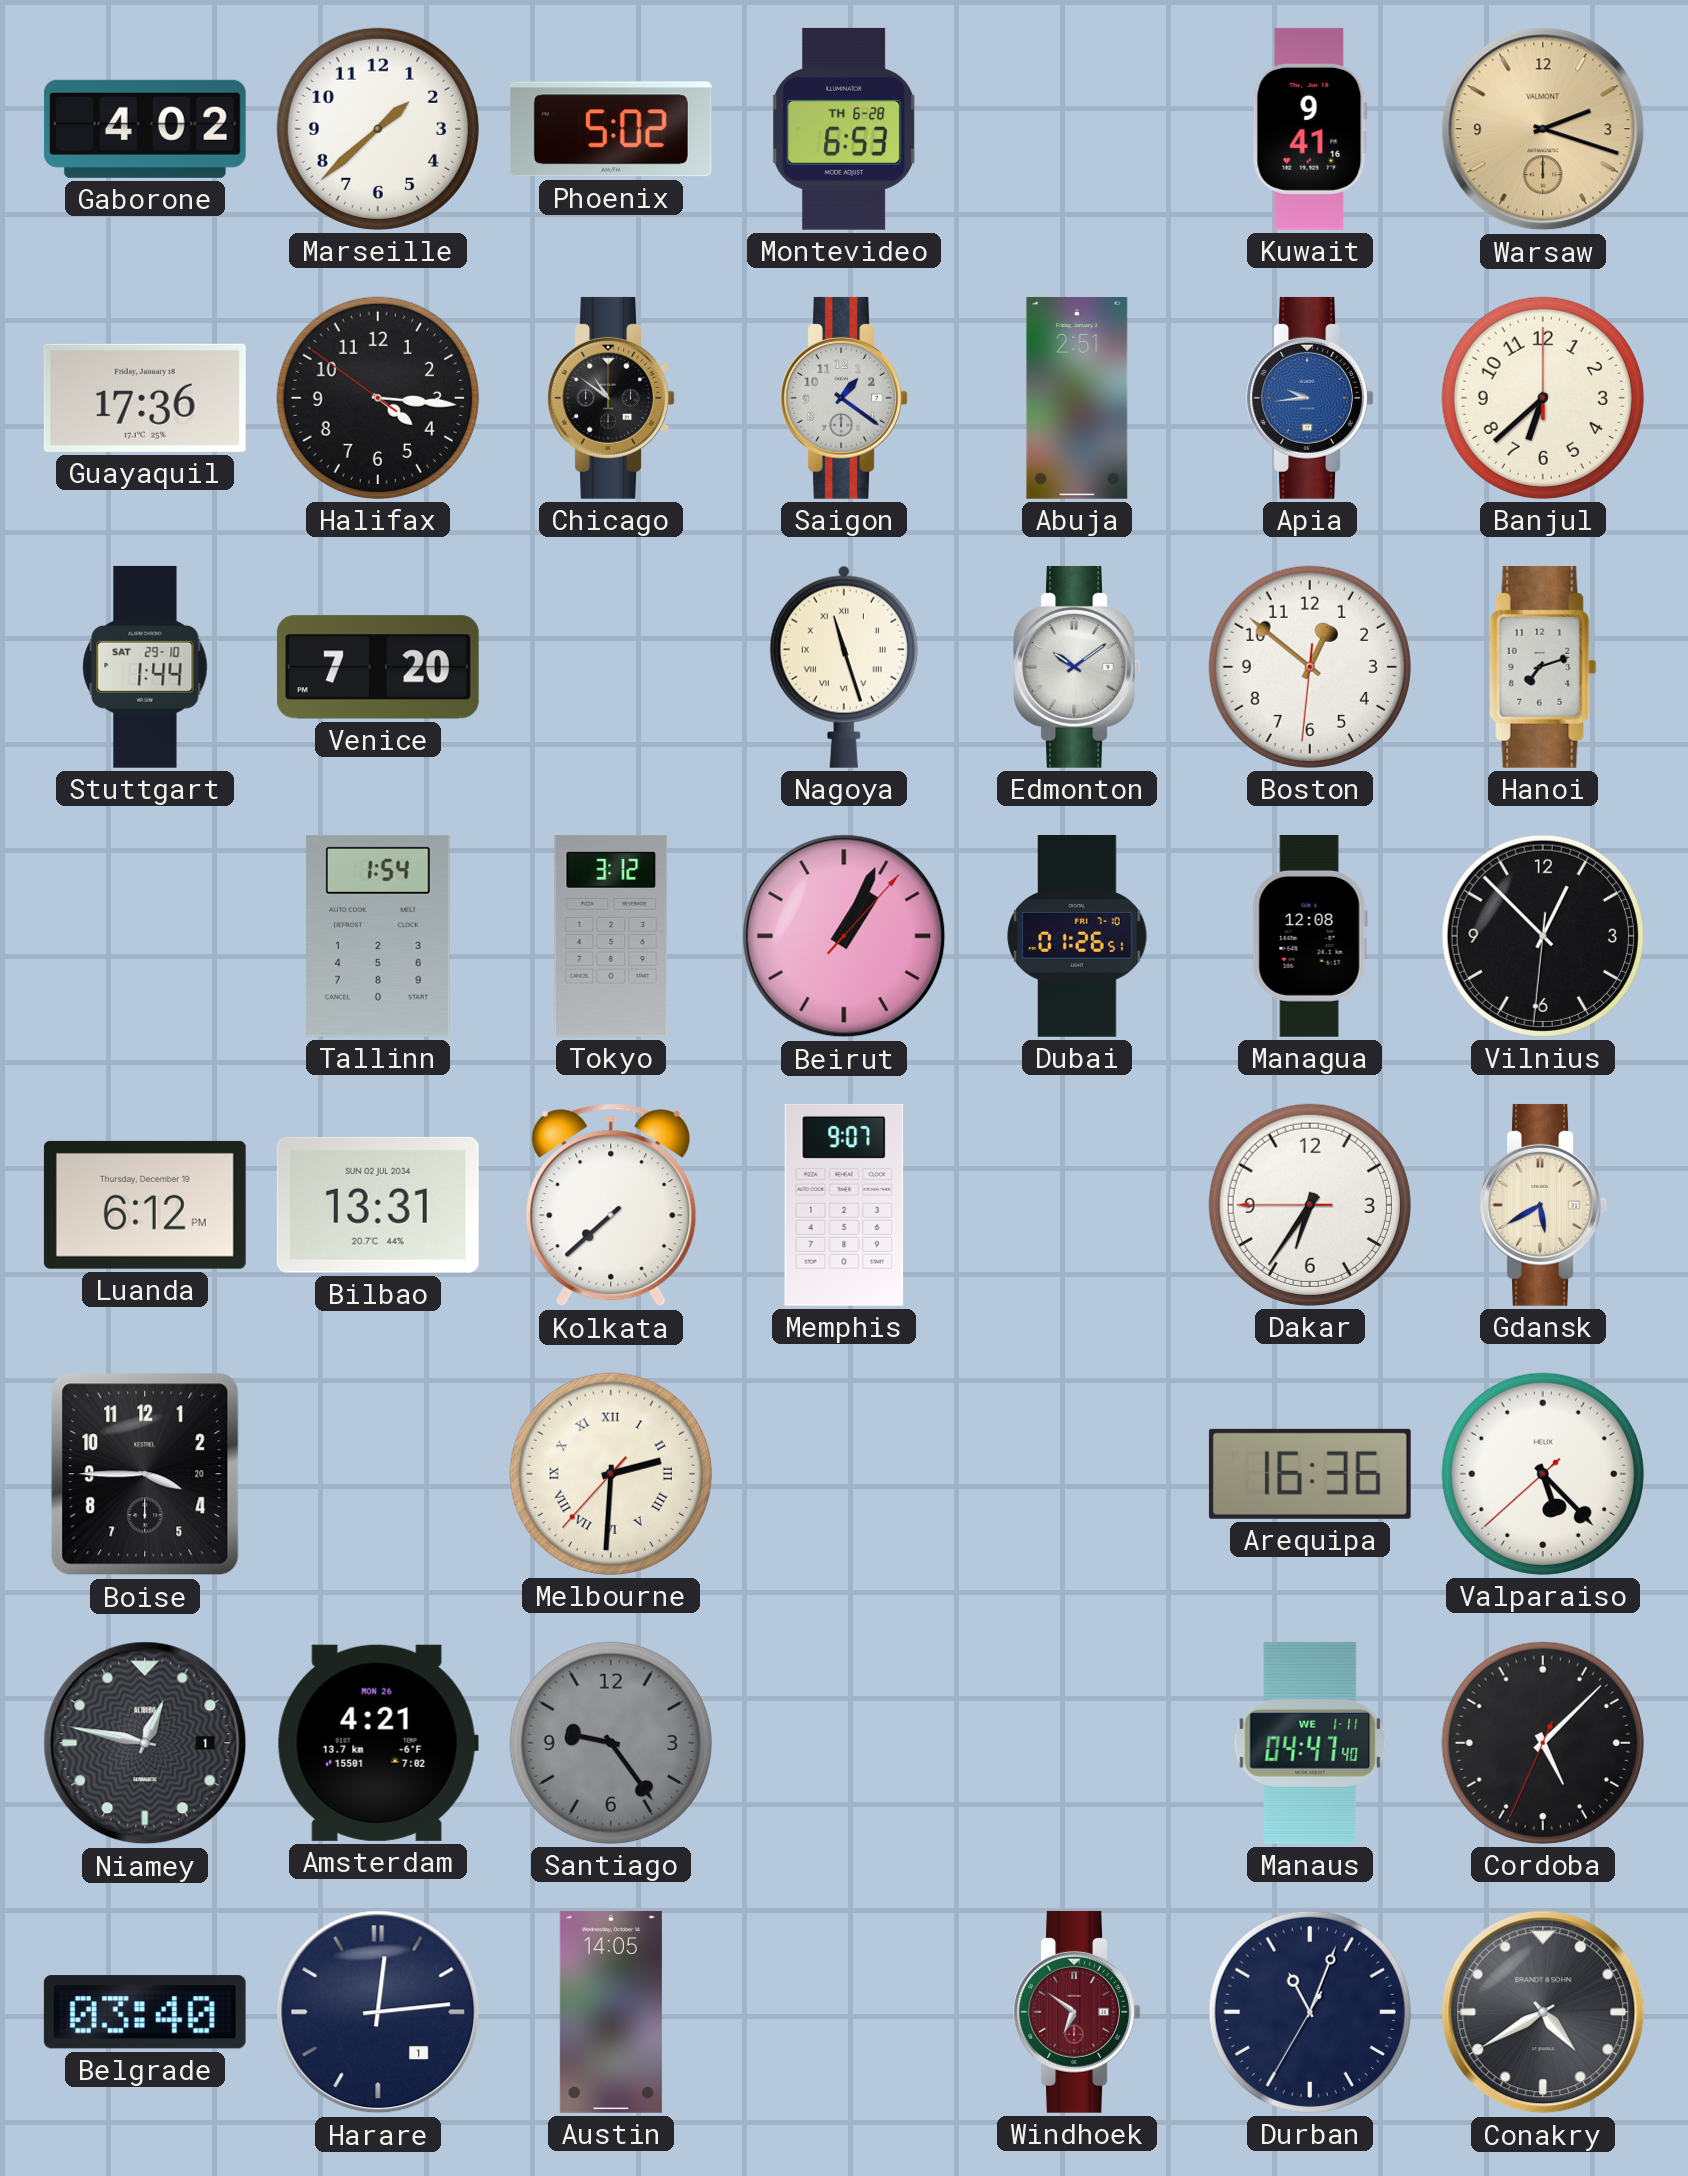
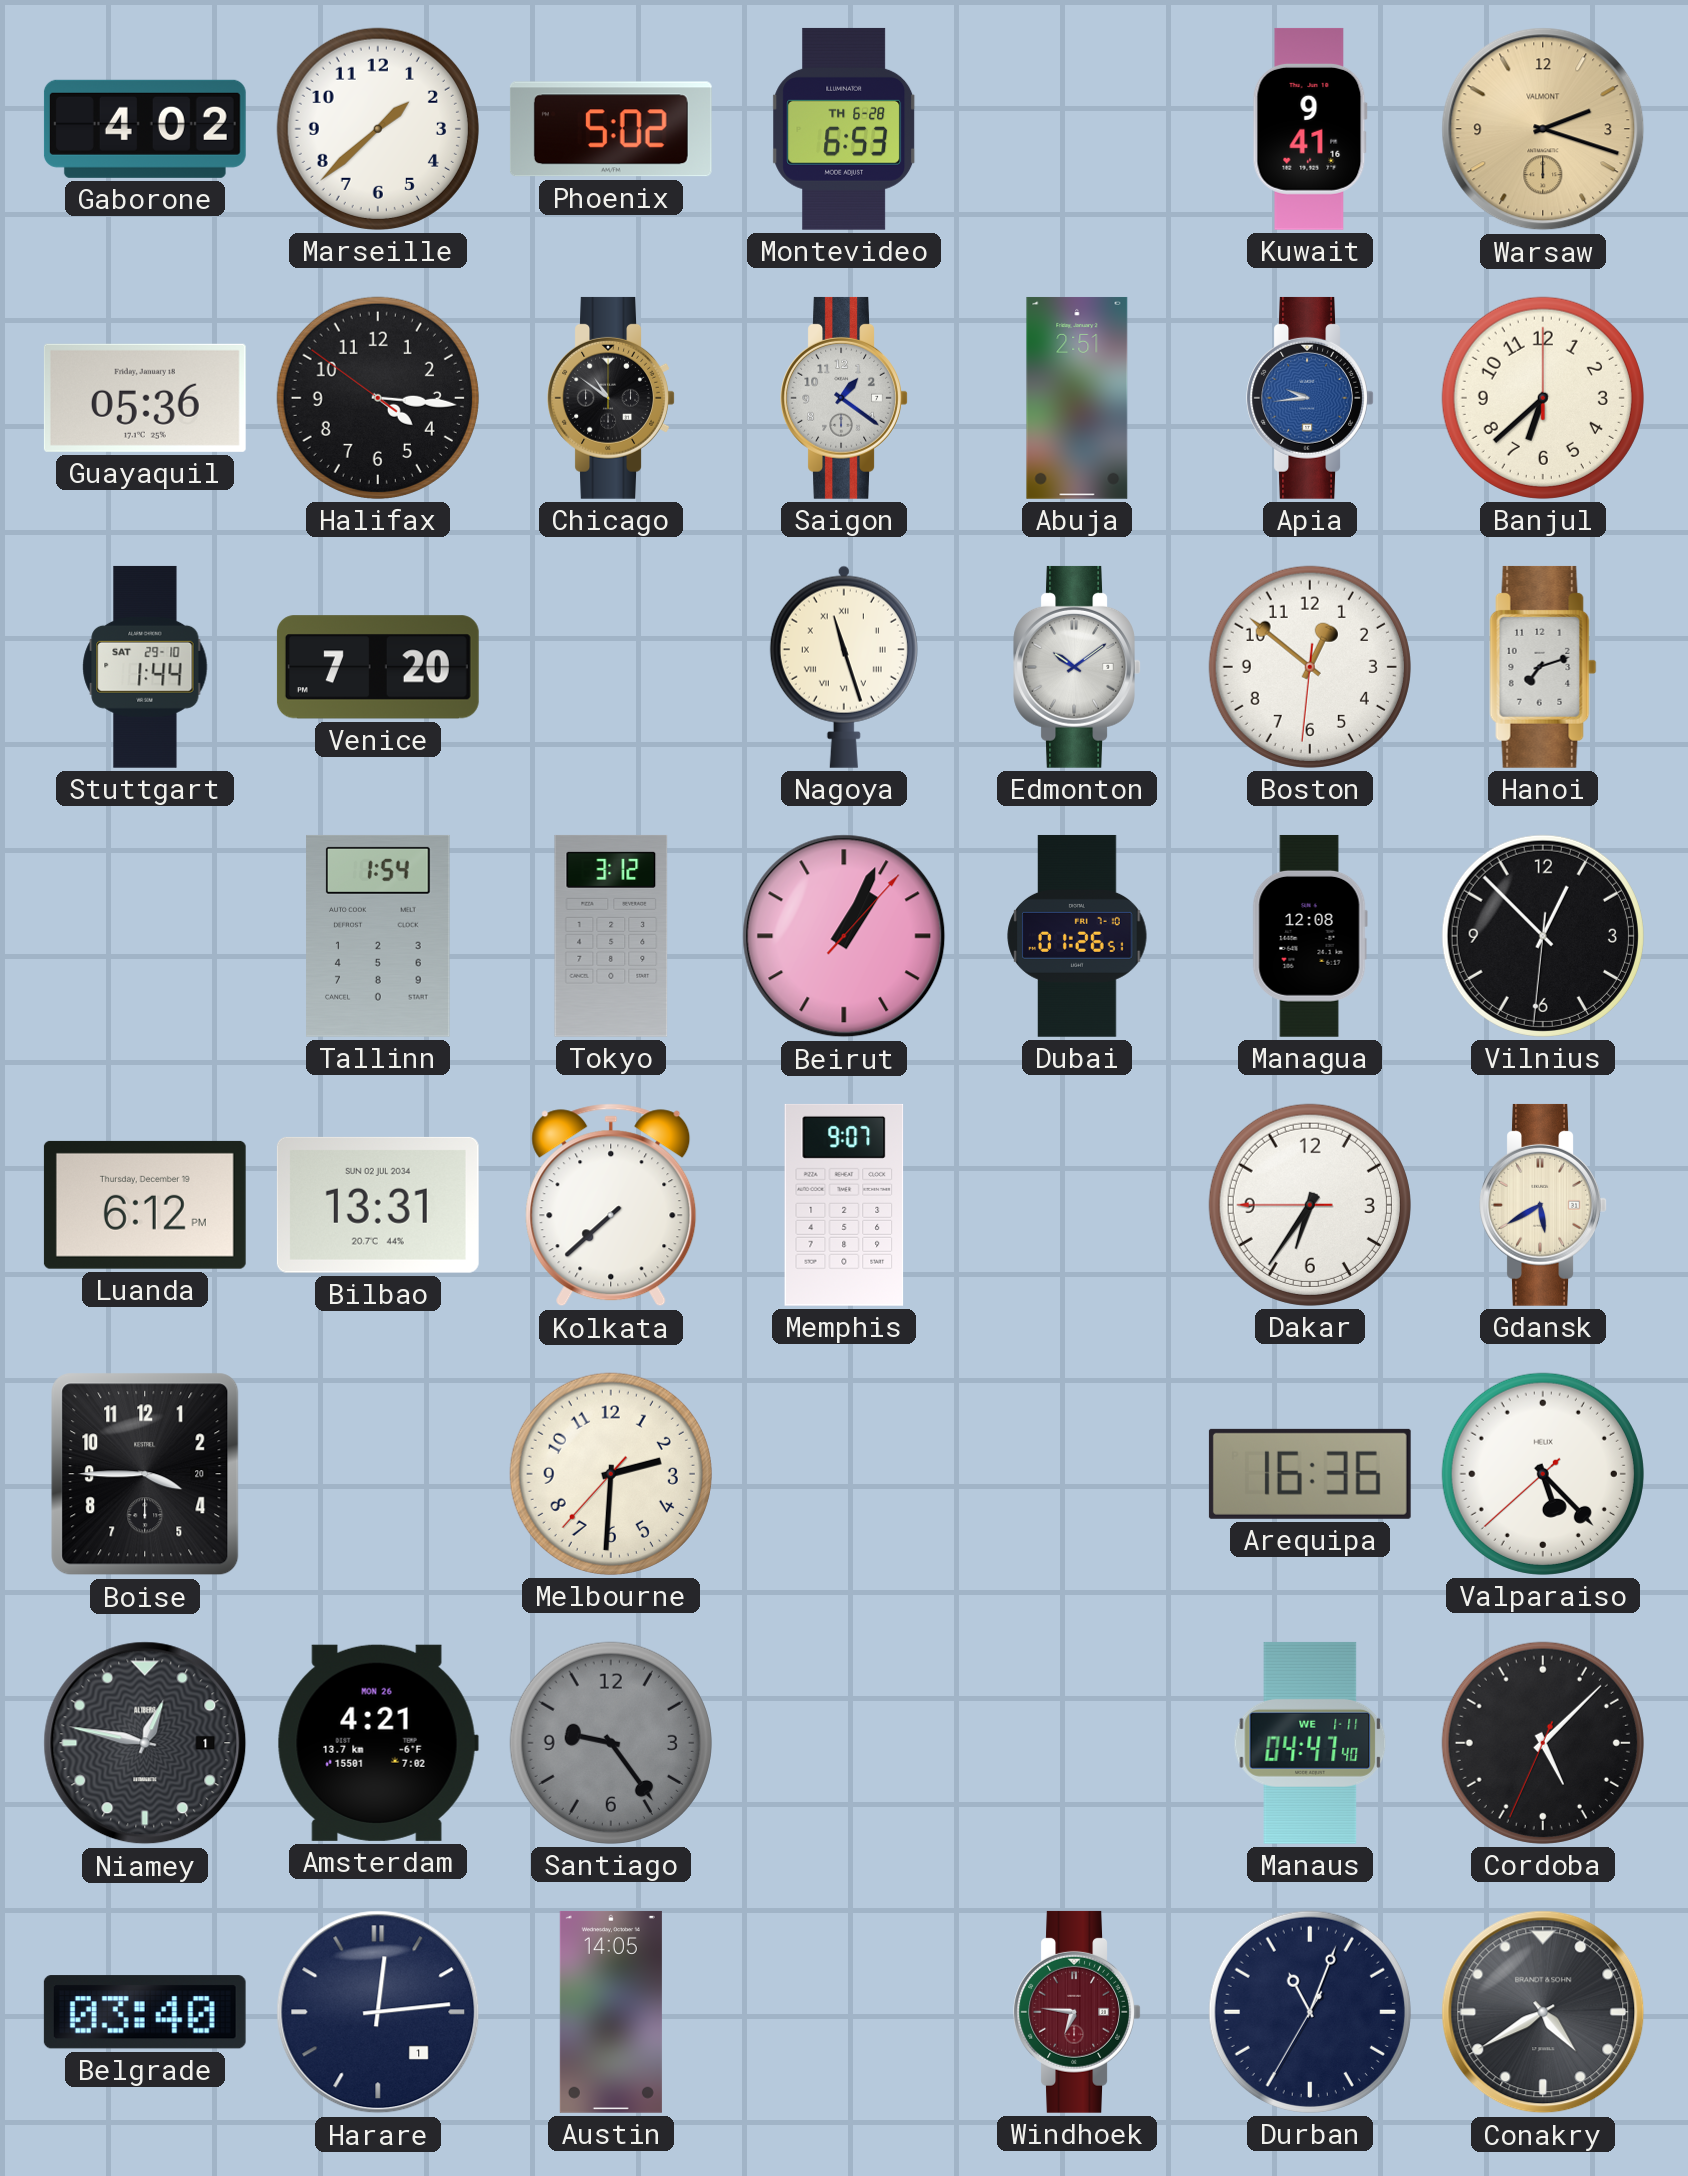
Guayaquil: 17:36 -> 05:36 (145, 398)
Melbourne numerals: Roman -> Arabic (611, 1474)
Windhoek: 6:51 -> 6:46 (1077, 2012)
